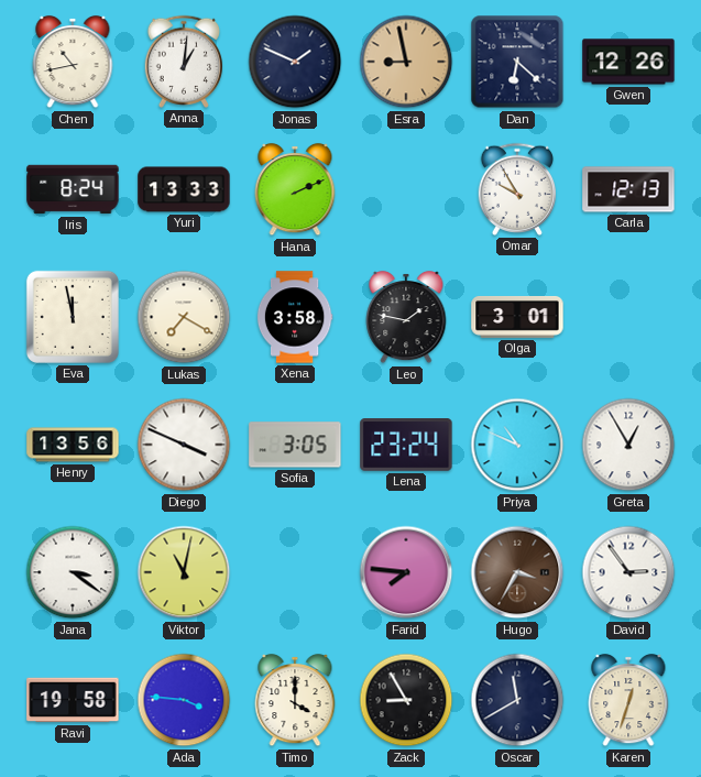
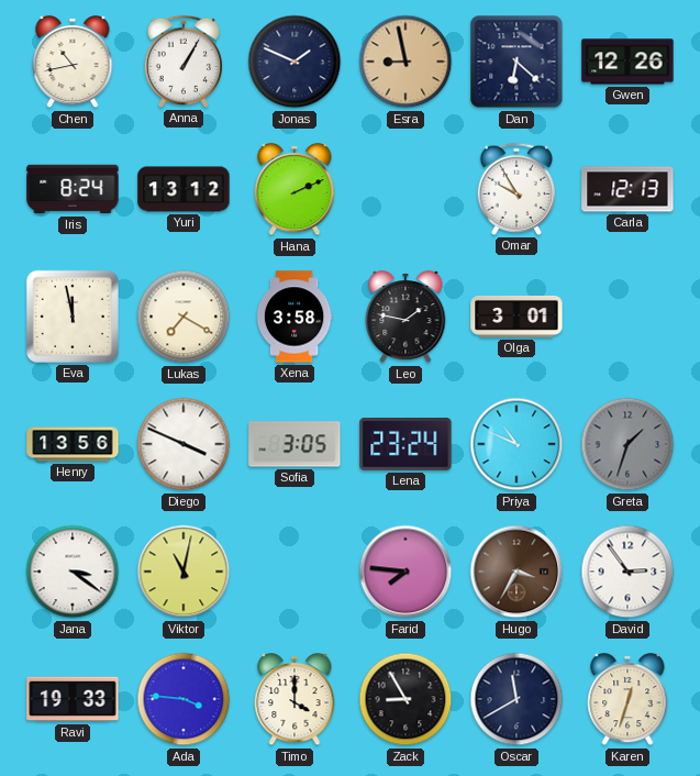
Anna: 1:01 -> 1:05 (182, 62)
Yuri: 13:33 -> 13:12 (184, 189)
Greta: 12:55 -> 1:33 (627, 444)
Greta dial: white -> grey (627, 444)
Ravi: 19:58 -> 19:33 (73, 699)
